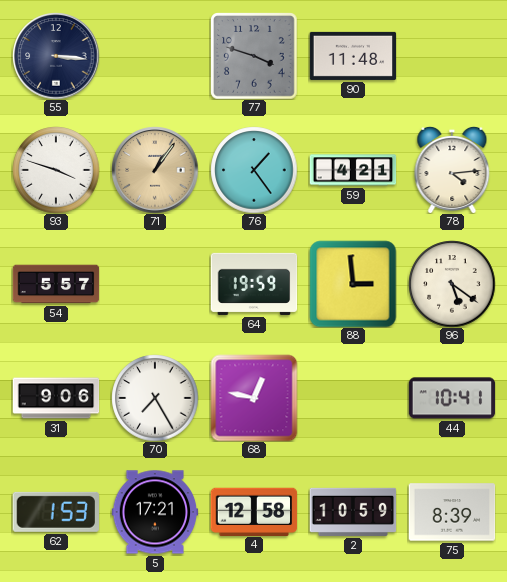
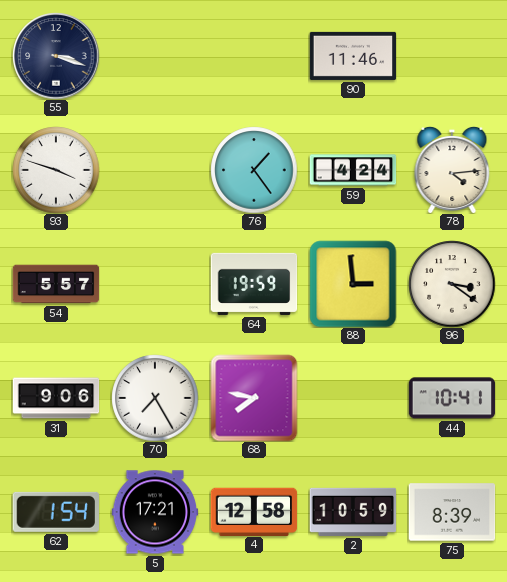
55: 3:16 -> 3:18 (56, 56)
77: 3:48 -> none (254, 56)
90: 11:48 -> 11:46 (353, 56)
71: 1:06 -> none (155, 170)
59: 4:21 -> 4:24 (353, 170)
96: 5:21 -> 3:21 (452, 284)
68: 12:47 -> 7:47 (254, 398)
62: 1:53 -> 1:54 (55, 512)
